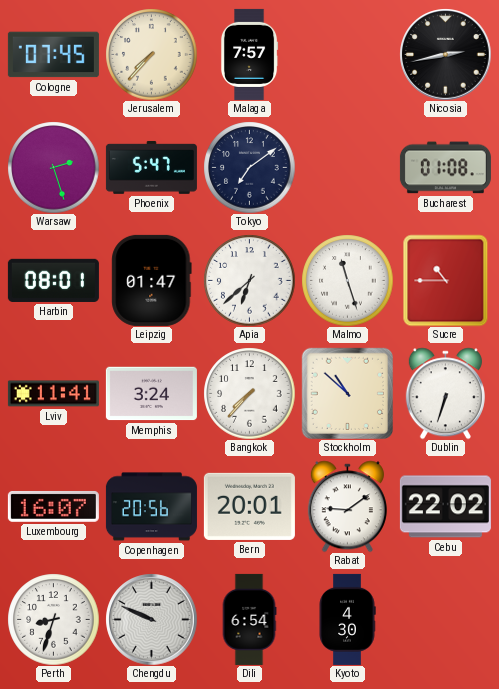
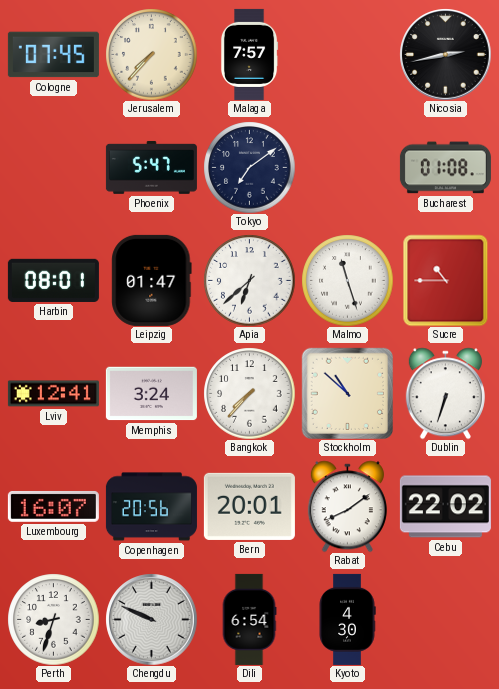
Warsaw: 2:27 -> none (53, 167)
Lviv: 11:41 -> 12:41 (53, 394)
Rabat: 9:09 -> 8:09 (347, 506)
